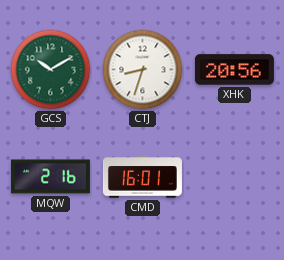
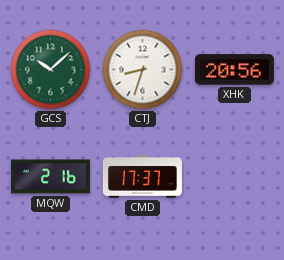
GCS: 10:10 -> 10:08 (51, 70)
CMD: 16:01 -> 17:37 (142, 177)
